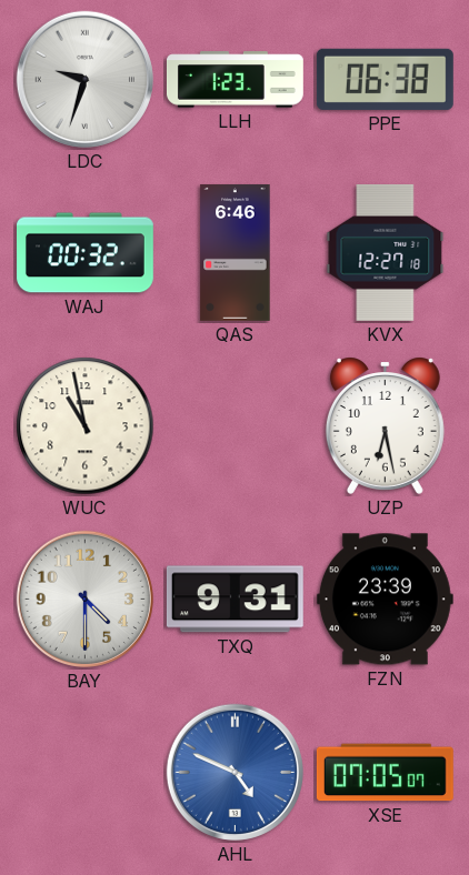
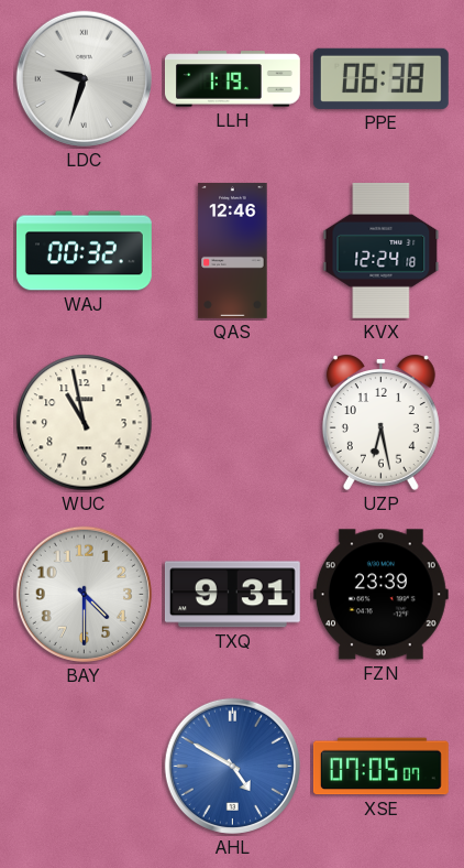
LLH: 1:23 -> 1:19 (232, 79)
QAS: 6:46 -> 12:46 (233, 251)
KVX: 12:27 -> 12:24 (382, 250)
AHL: 4:49 -> 4:50 (232, 766)
